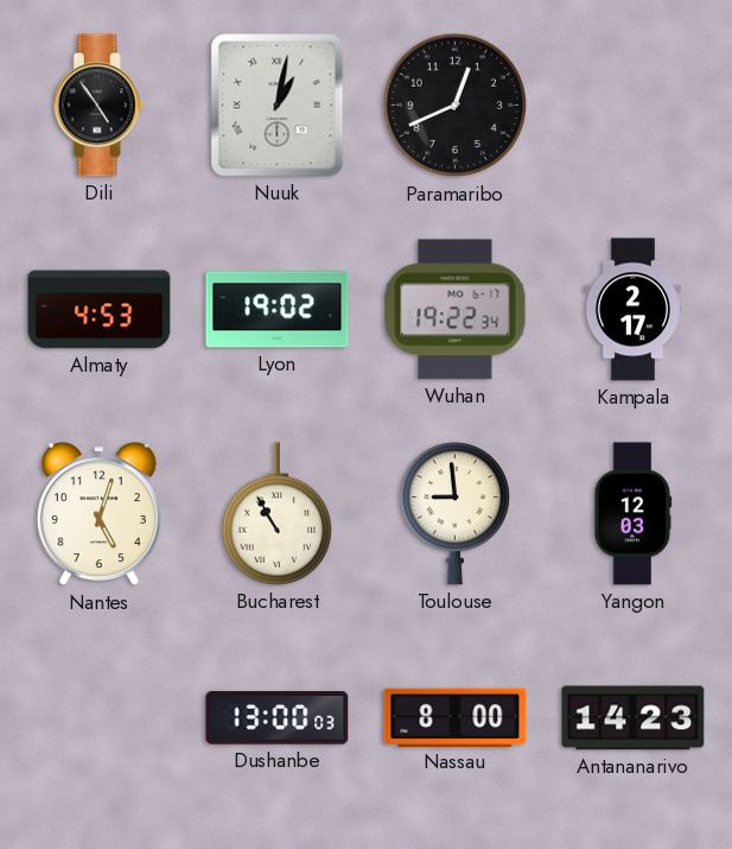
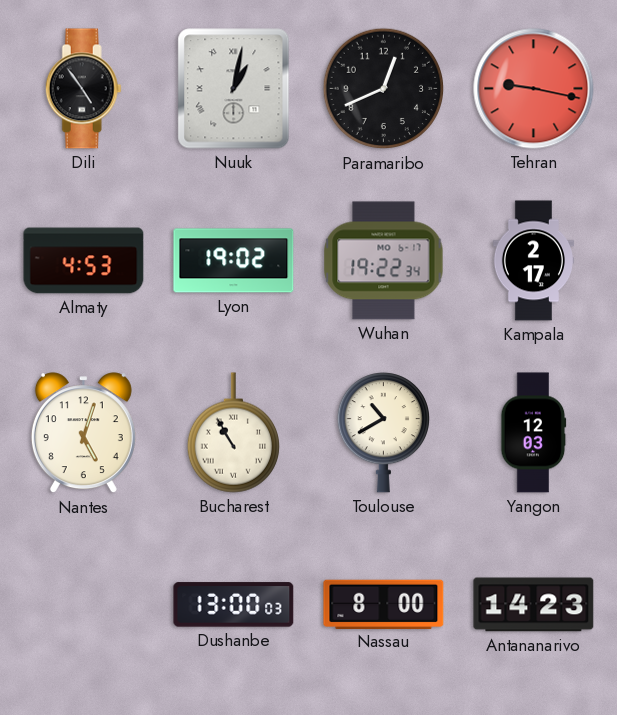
Tehran: none -> 9:17 (534, 89)
Toulouse: 8:59 -> 10:40 (383, 433)
